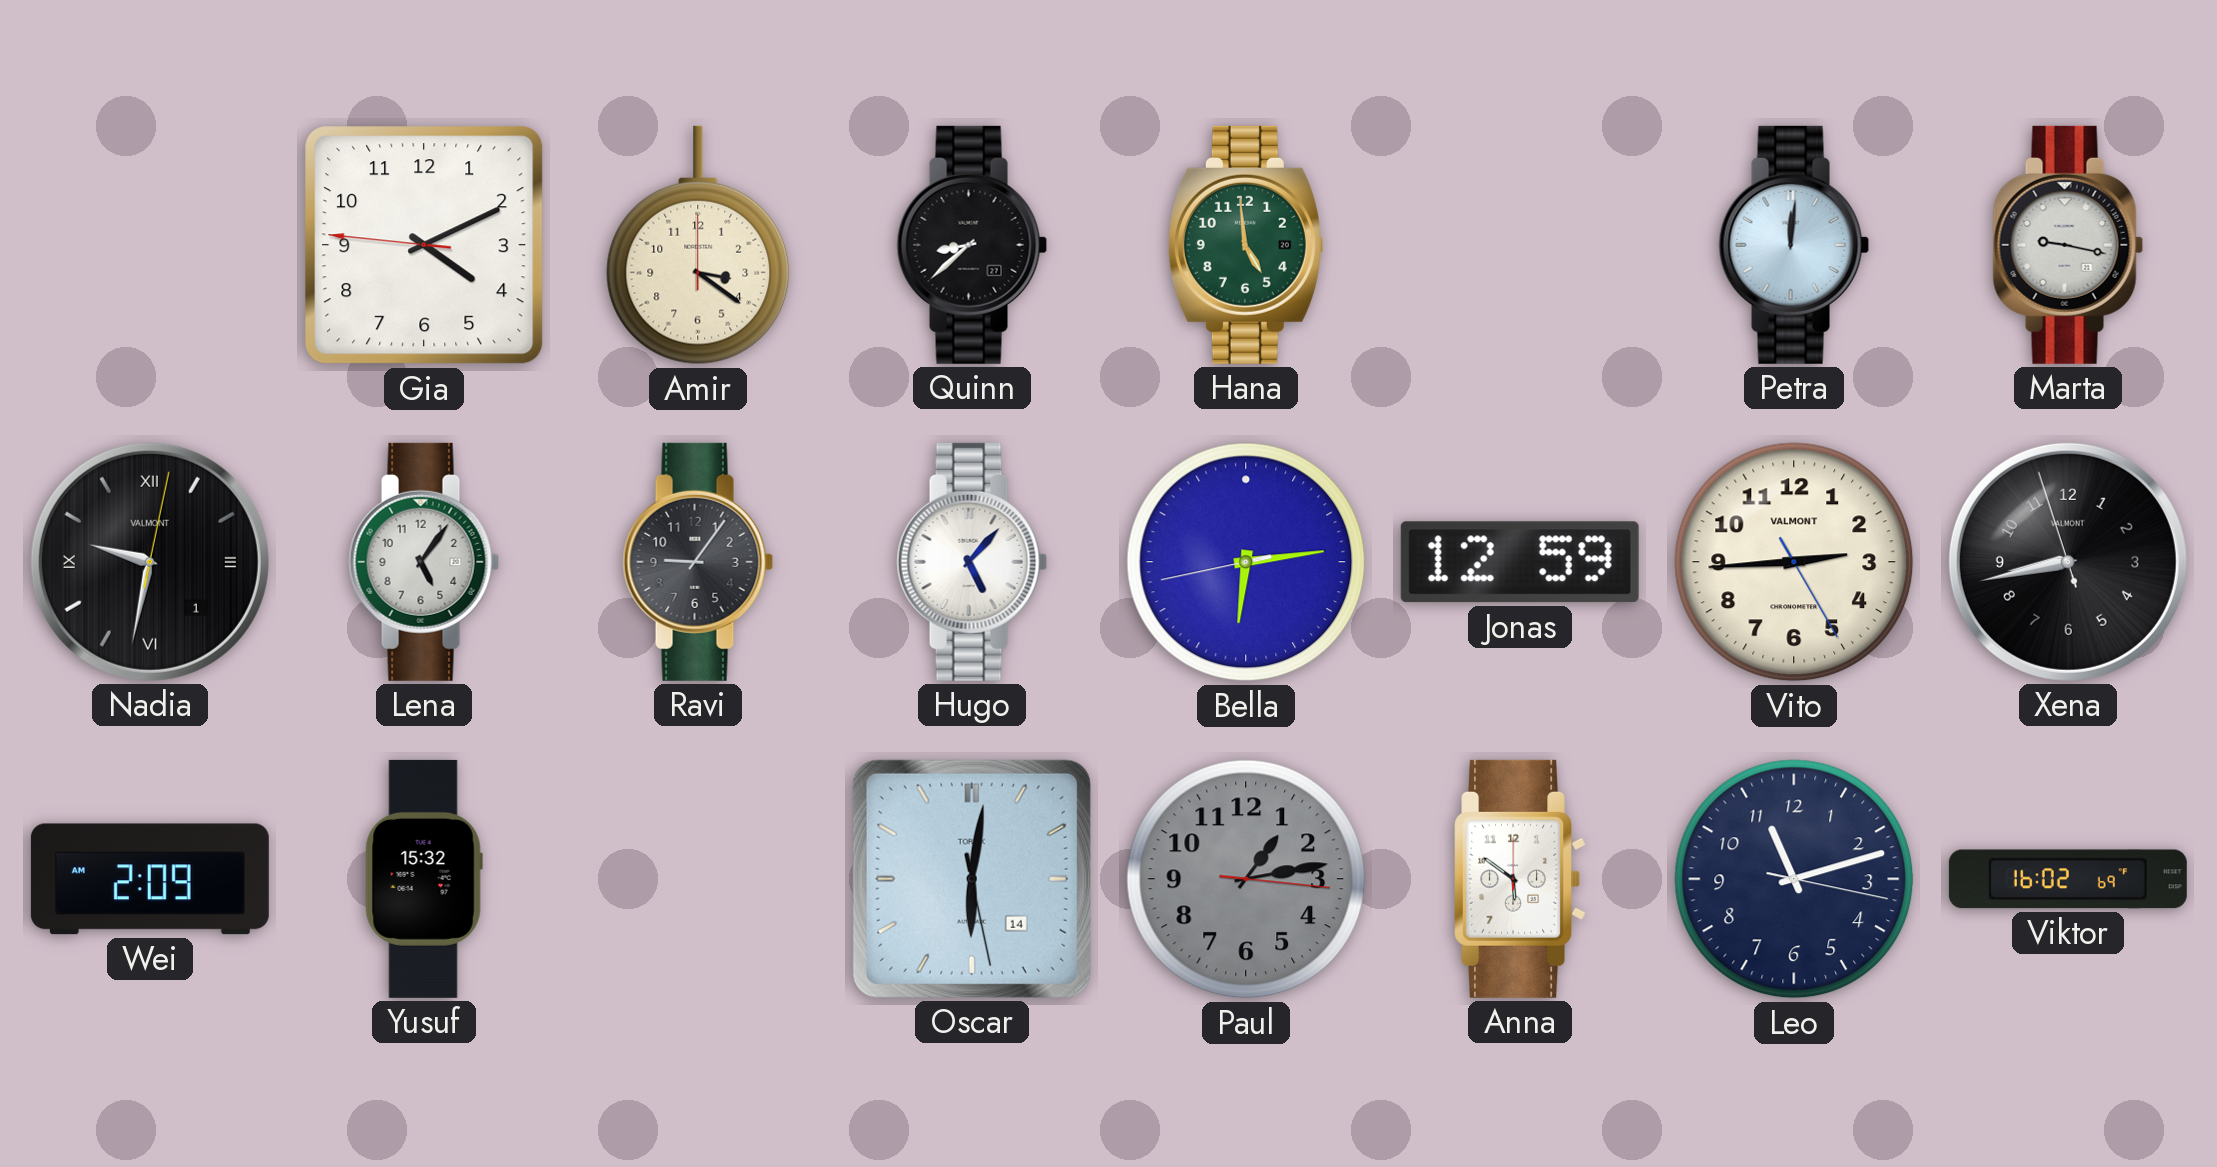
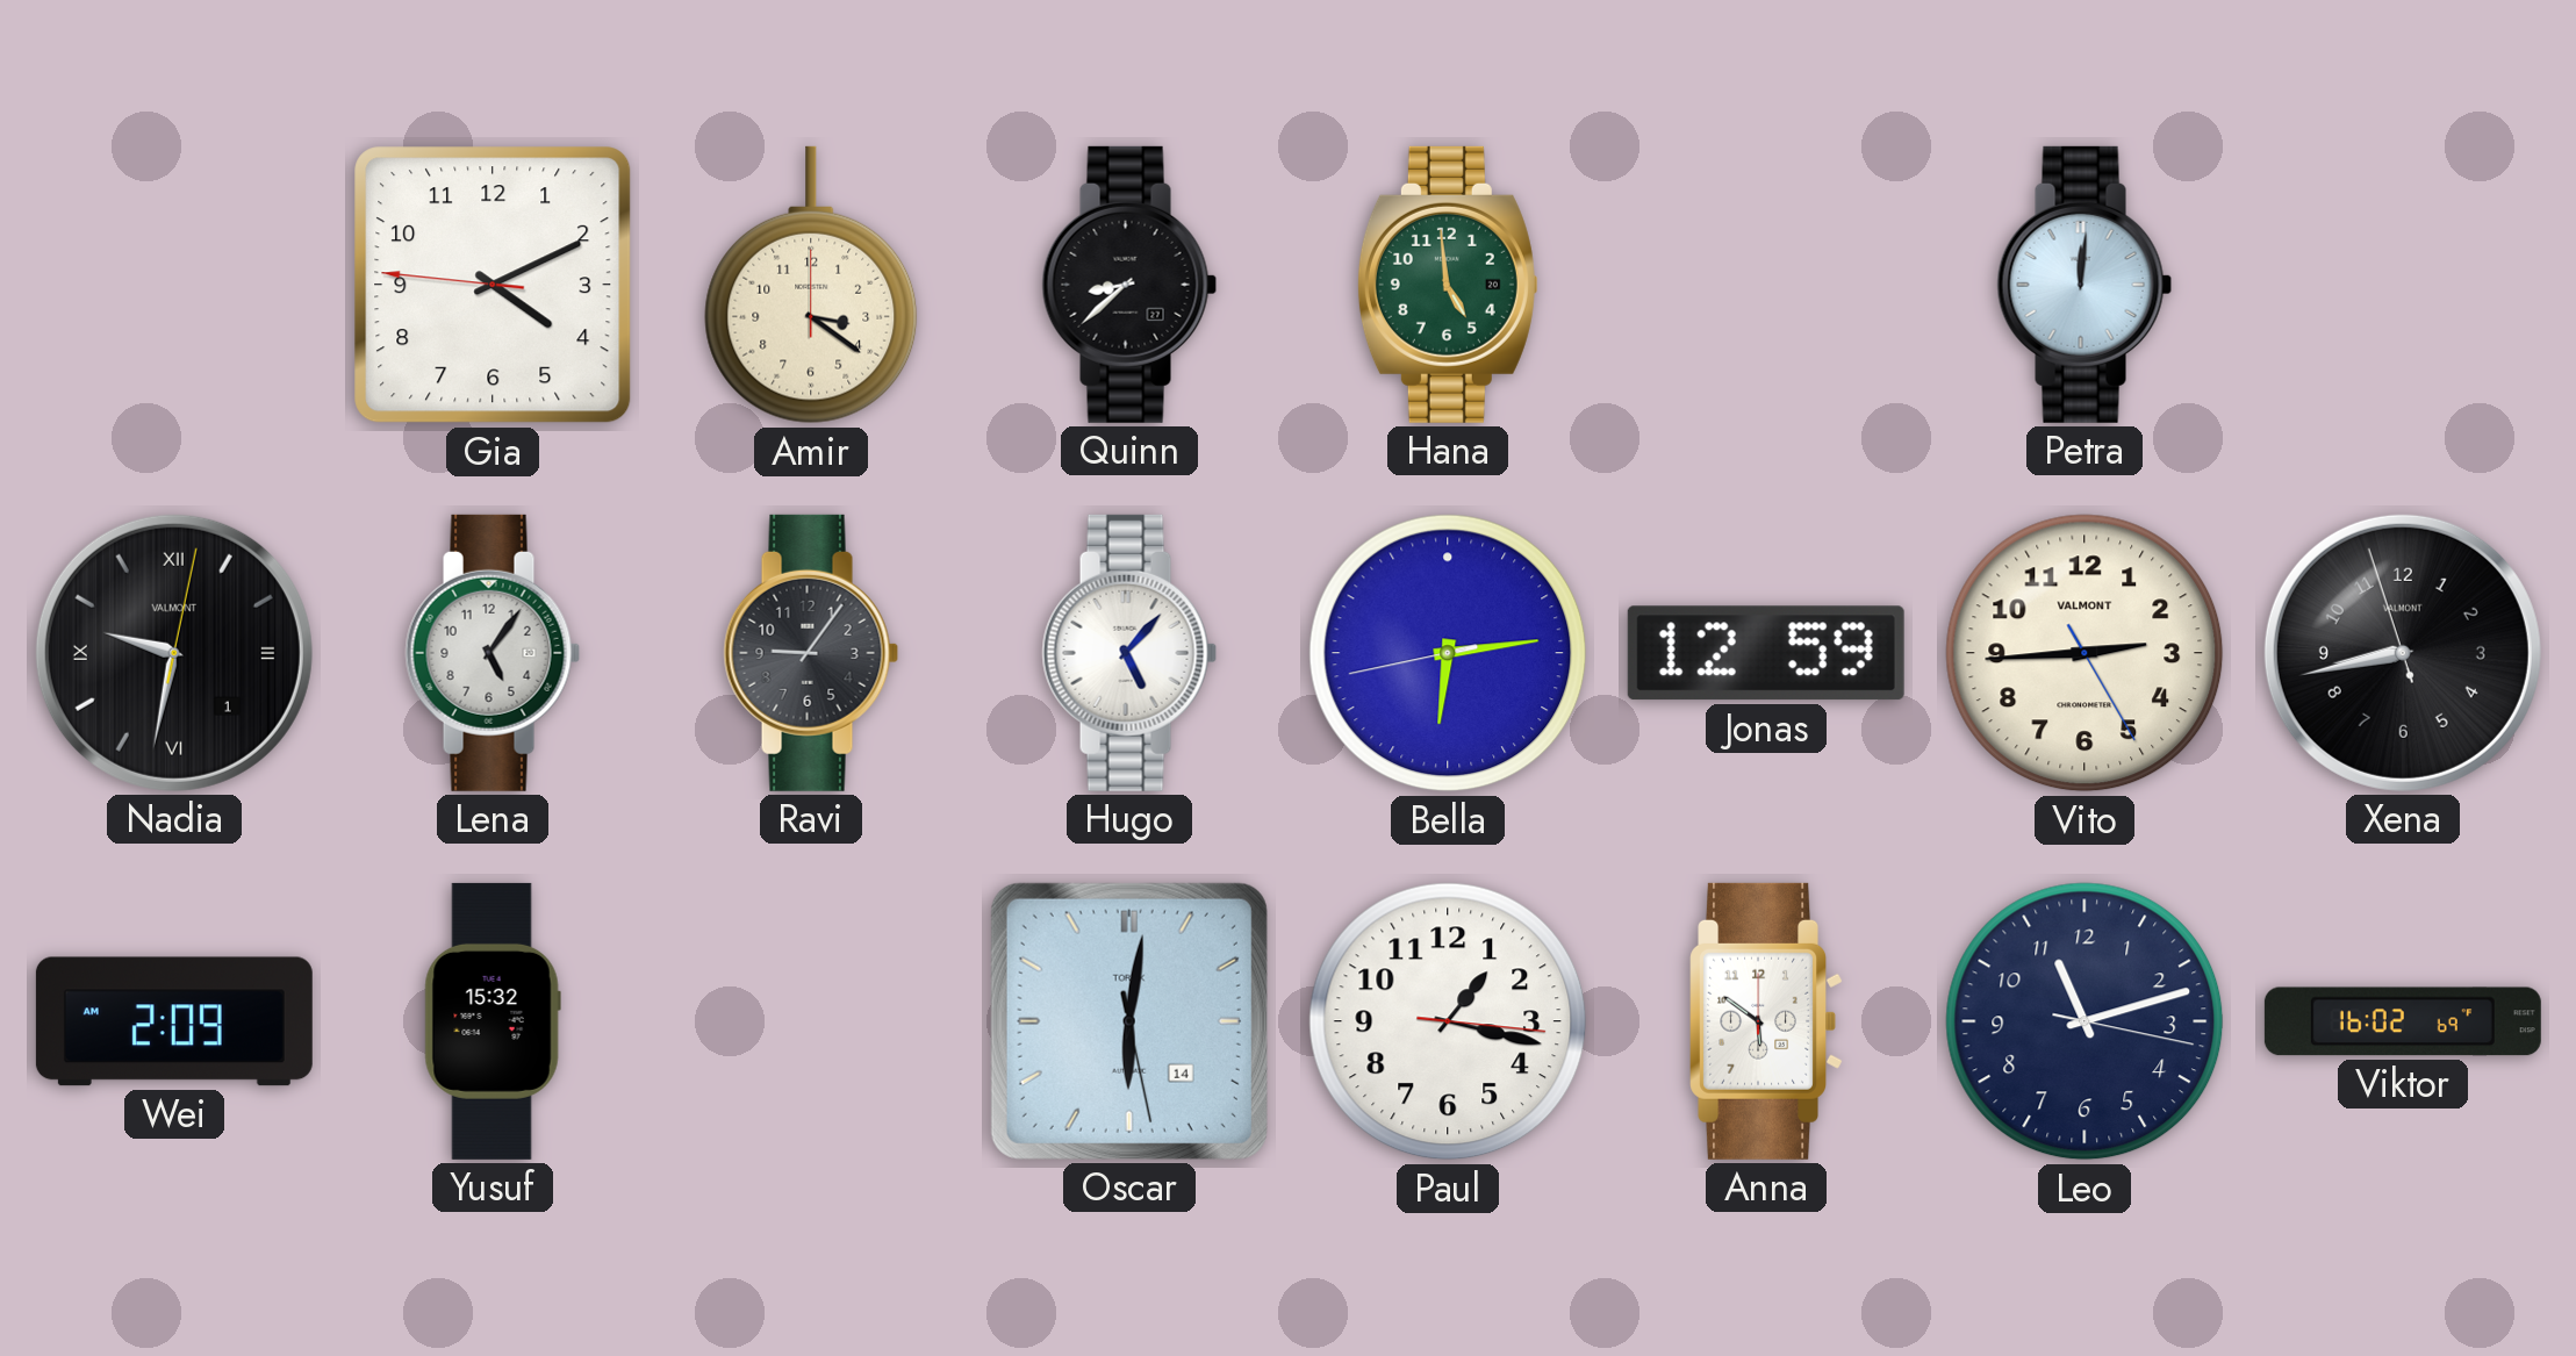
Marta: 9:17 -> none (2068, 245)
Paul: 1:13 -> 1:17 (1448, 1021)
Paul dial: grey -> white (1448, 1021)
